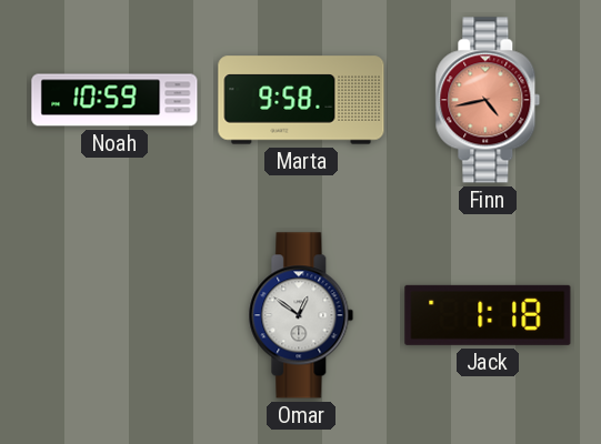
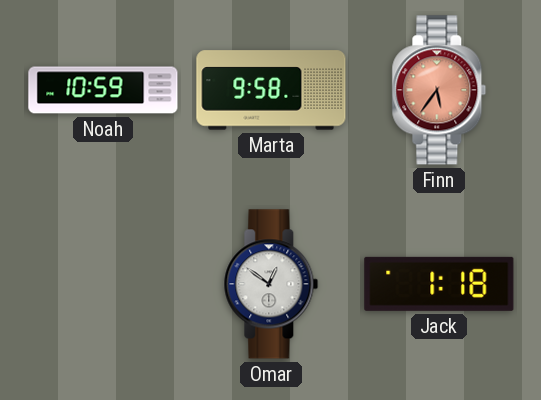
Finn: 4:43 -> 5:36 (439, 90)
